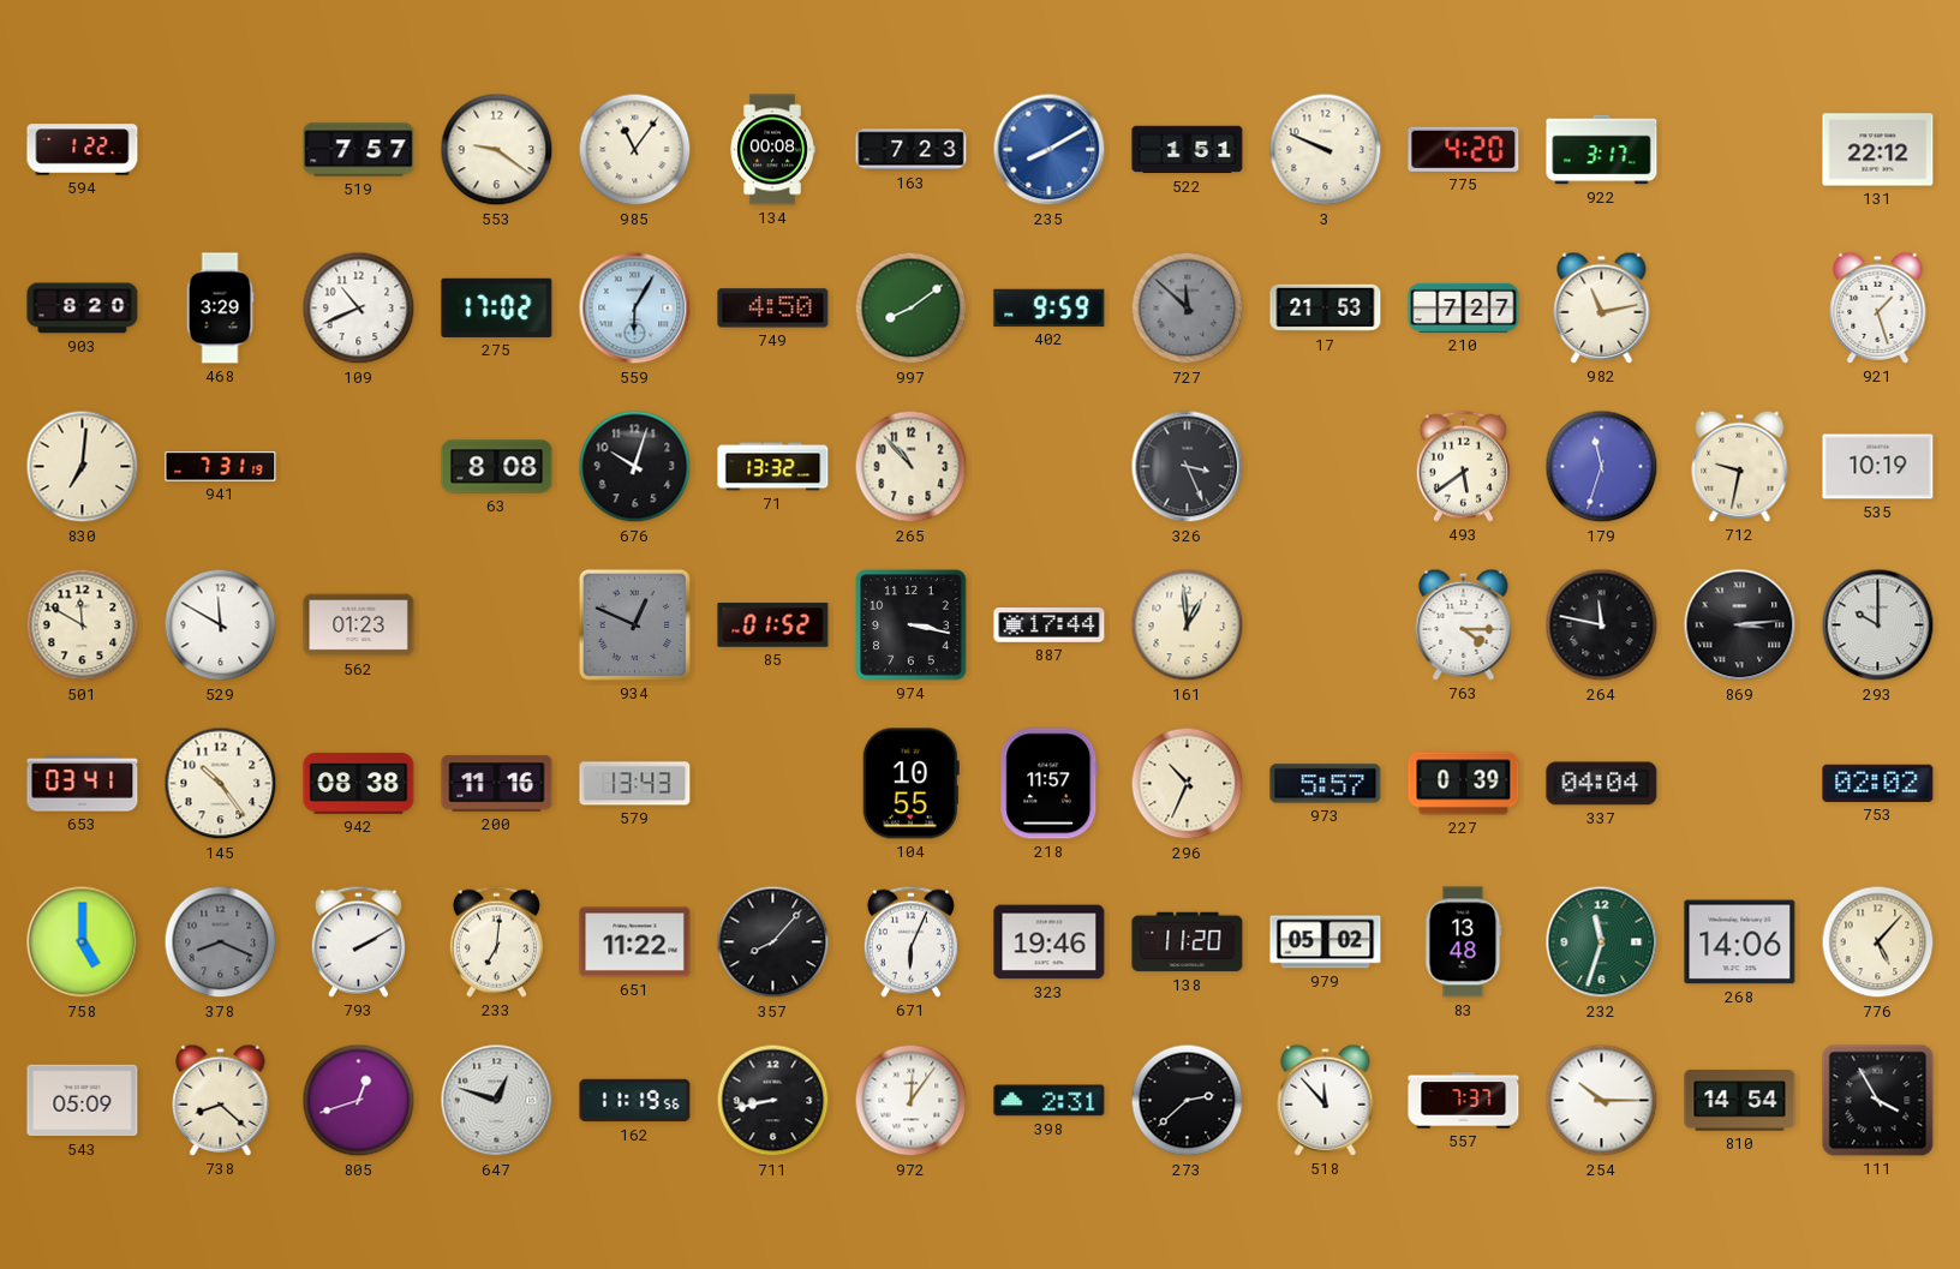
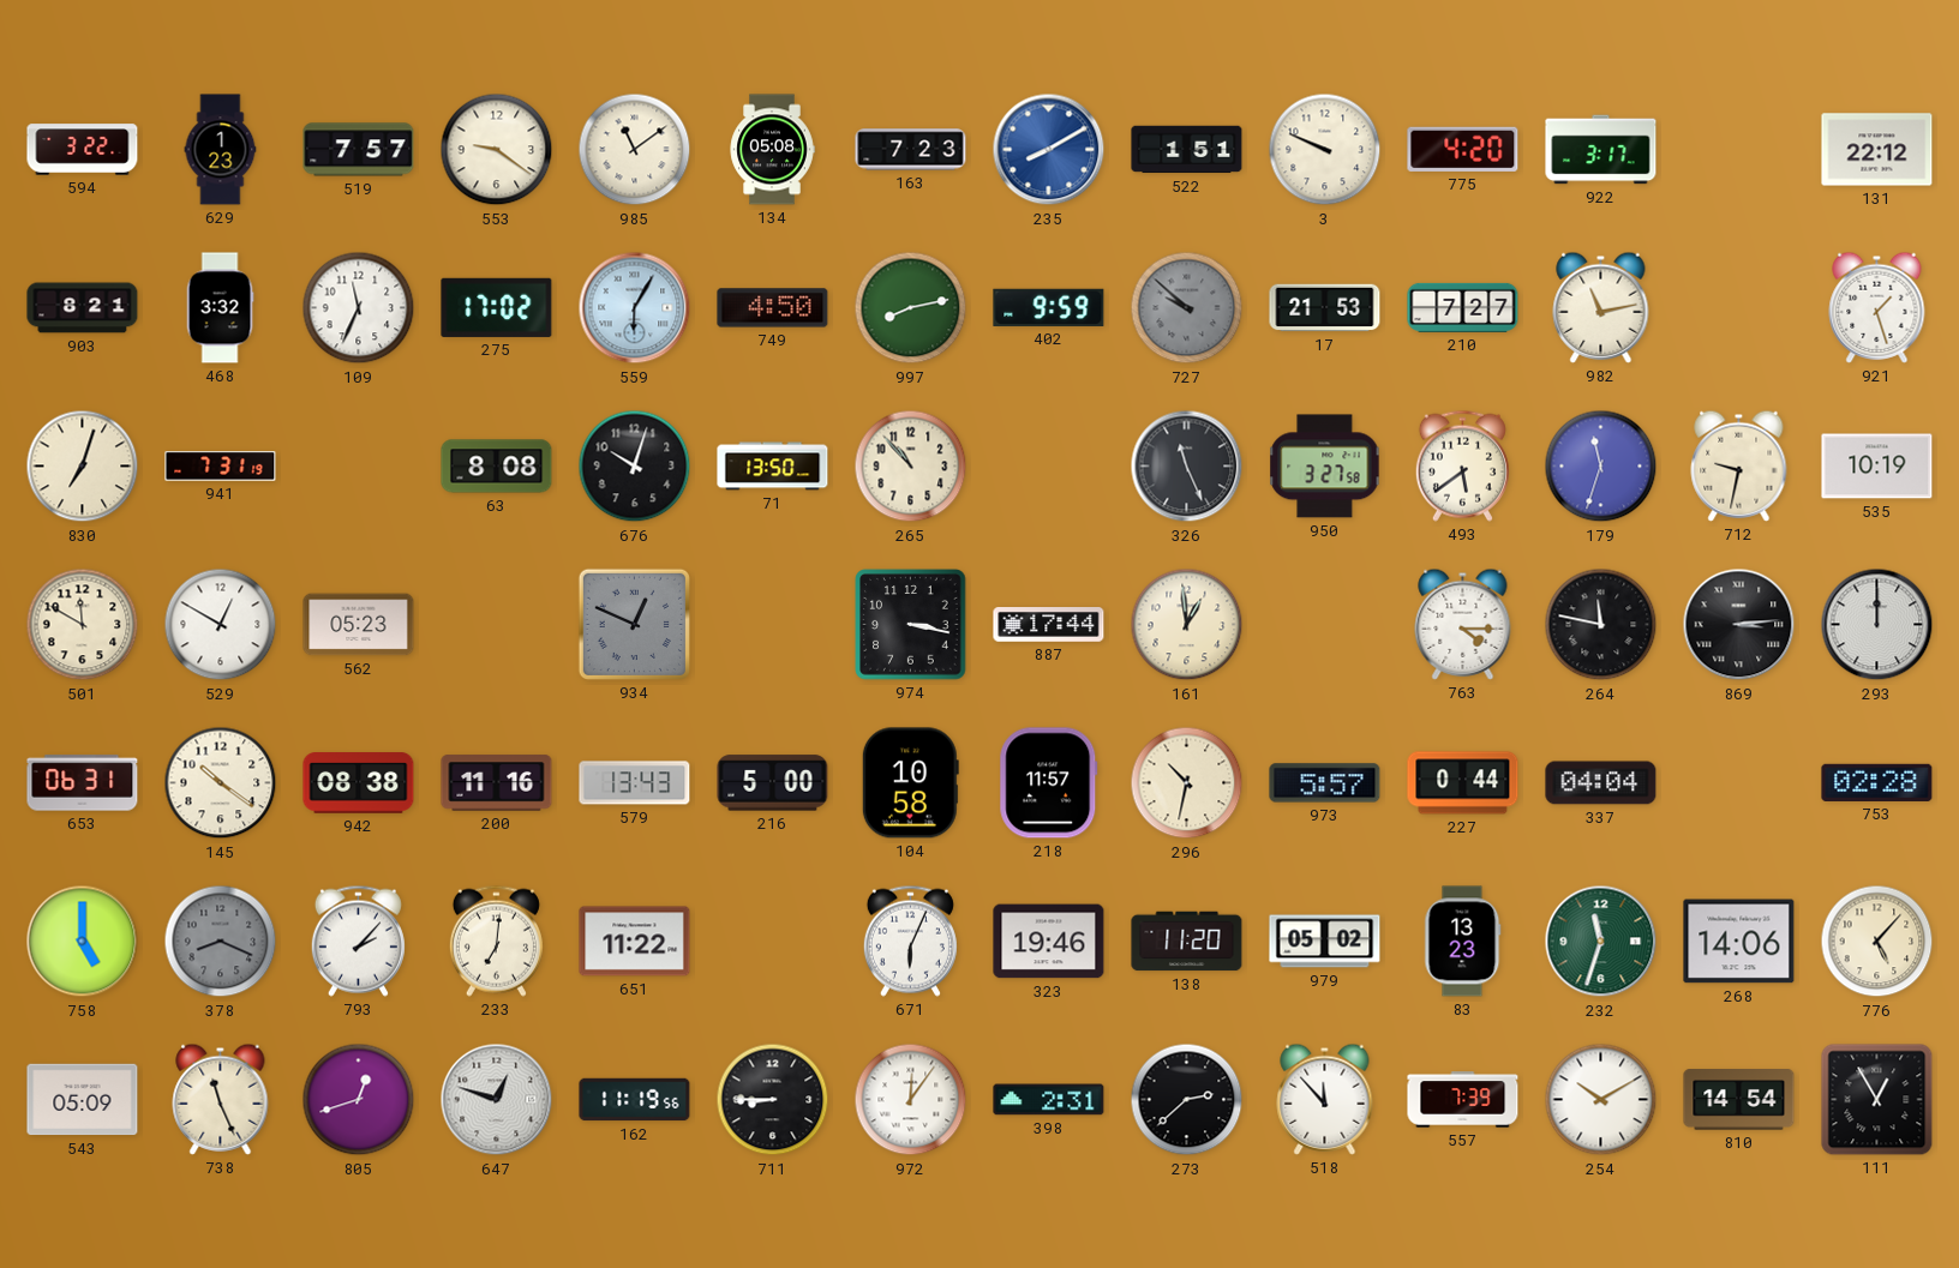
594: 1:22 -> 3:22 (83, 150)
629: none -> 1:23 (221, 150)
985: 11:06 -> 11:09 (635, 150)
134: 00:08 -> 05:08 (772, 150)
903: 8:20 -> 8:21 (83, 308)
468: 3:29 -> 3:32 (220, 308)
109: 10:41 -> 11:34 (359, 308)
997: 8:09 -> 8:13 (911, 308)
727: 11:52 -> 9:52 (1187, 308)
830: 7:01 -> 7:03 (83, 467)
71: 13:32 -> 13:50 (773, 467)
326: 3:26 -> 11:26 (1187, 467)
950: none -> 3:27 (1325, 467)
529: 11:50 -> 12:50 (221, 625)
562: 01:23 -> 05:23 (359, 625)
85: 01:52 -> none (773, 625)
293: 10:00 -> 12:00 (1877, 625)
653: 03:41 -> 06:31 (83, 783)
145: 10:24 -> 10:21 (221, 783)
216: none -> 5:00 (773, 783)
104: 10:55 -> 10:58 (910, 783)
296: 10:34 -> 10:32 (1187, 783)
227: 0:39 -> 0:44 (1463, 783)
753: 02:02 -> 02:28 (1877, 782)
793: 2:10 -> 2:07 (358, 941)
357: 8:07 -> none (773, 942)
83: 13:48 -> 13:23 (1463, 942)
738: 8:22 -> 11:26 (221, 1099)
711: 8:43 -> 8:45 (773, 1100)
557: 7:37 -> 7:39 (1463, 1100)
254: 10:15 -> 10:10 (1601, 1100)
111: 3:55 -> 12:55 (1877, 1100)
